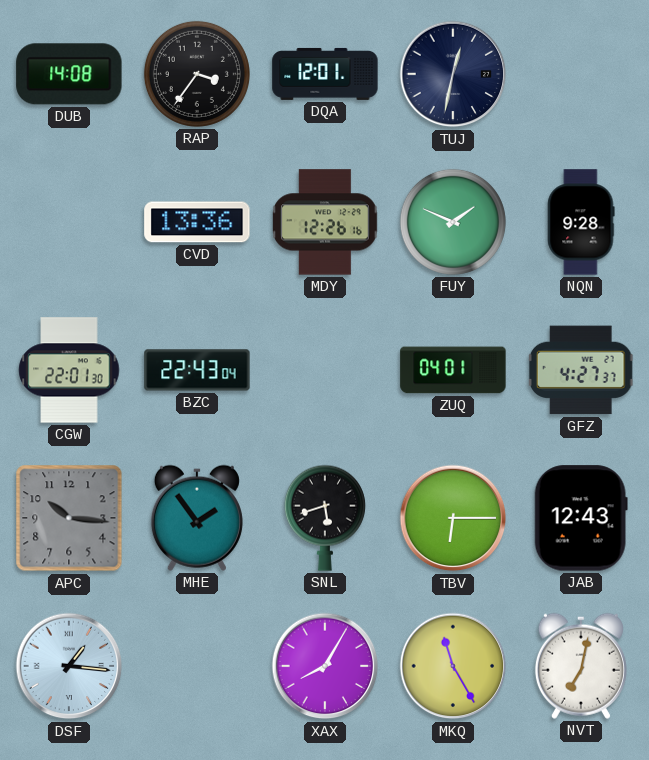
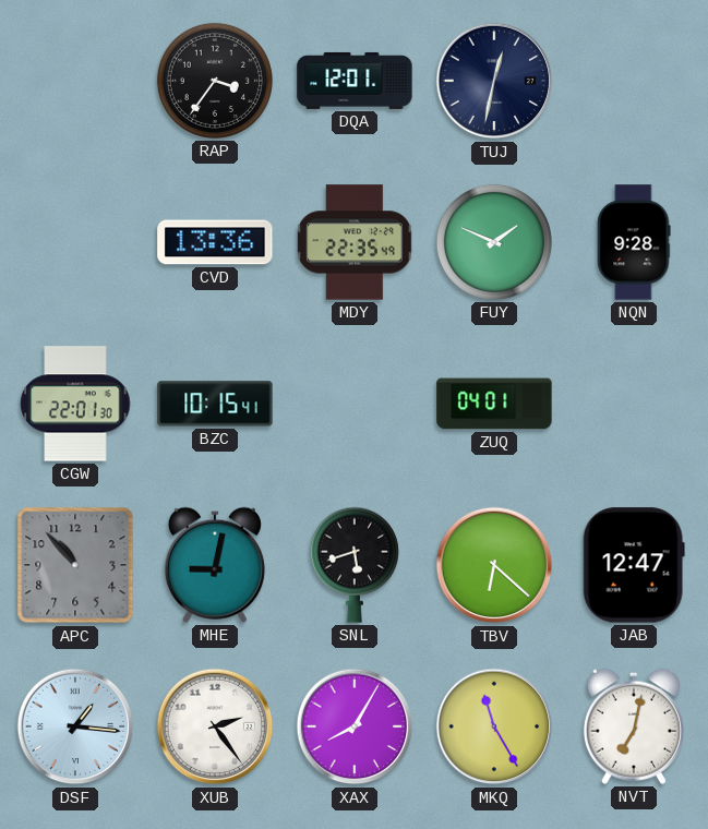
DUB: 14:08 -> none (69, 74)
MDY: 12:26 -> 22:35 (356, 242)
BZC: 22:43 -> 10:15 (215, 404)
GFZ: 4:27 -> none (581, 370)
APC: 10:16 -> 10:53 (75, 565)
MHE: 1:54 -> 9:02 (215, 565)
TBV: 6:15 -> 6:22 (494, 565)
JAB: 12:43 -> 12:47 (634, 565)
XUB: none -> 2:24 (215, 726)
